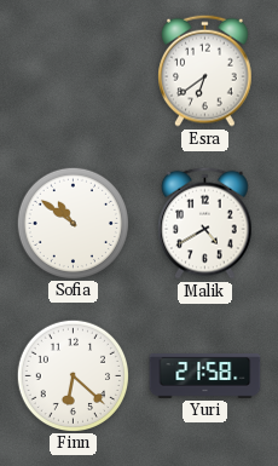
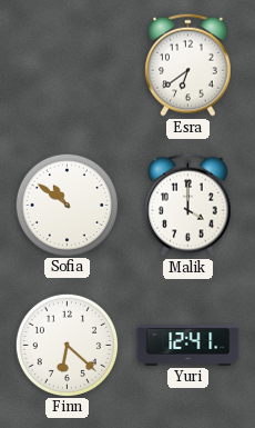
Malik: 4:40 -> 4:00 (188, 205)
Yuri: 21:58 -> 12:41 (188, 346)
